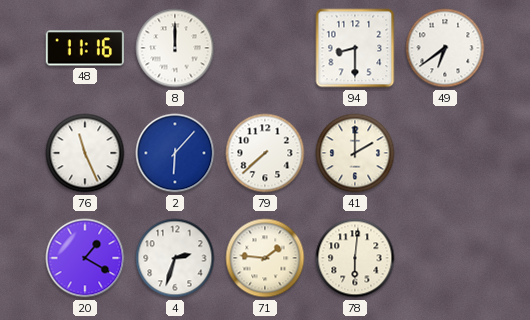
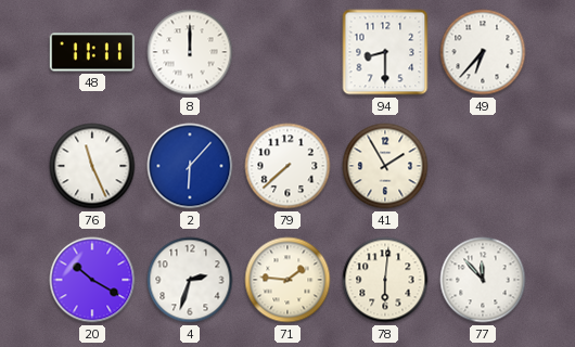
48: 11:16 -> 11:11 (92, 52)
49: 6:39 -> 6:37 (483, 52)
41: 2:00 -> 1:55 (385, 166)
20: 1:20 -> 10:20 (92, 280)
77: none -> 11:53 (483, 280)
